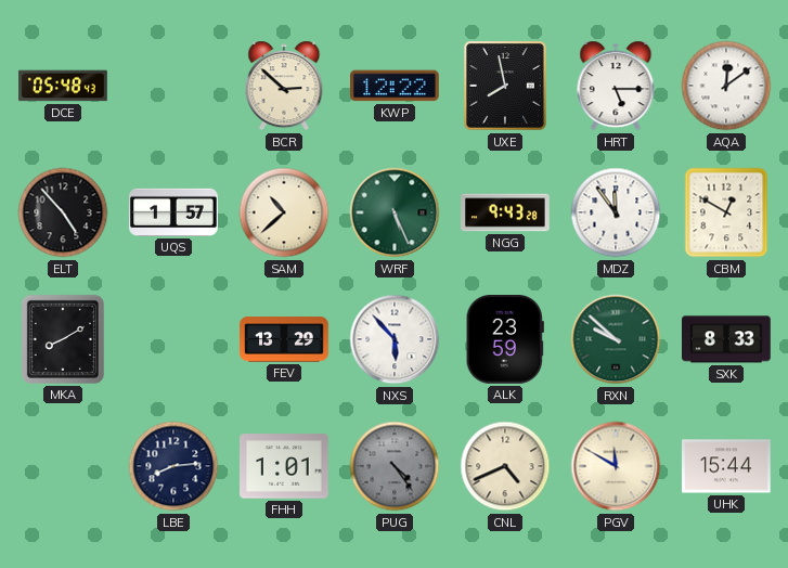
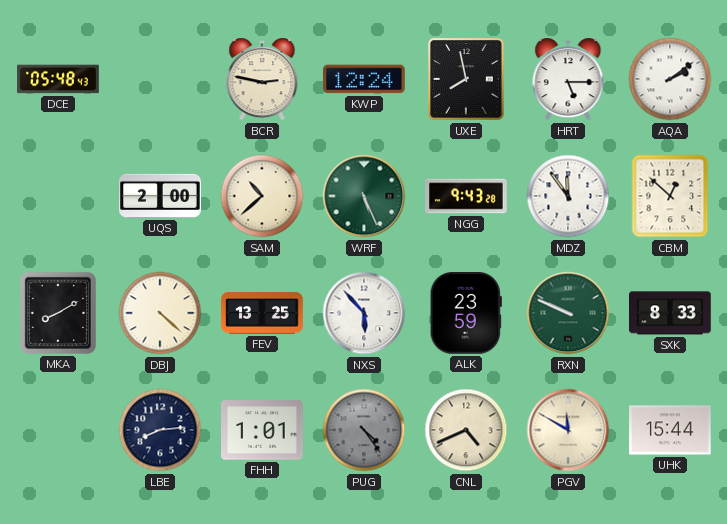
BCR: 2:52 -> 2:47 (262, 79)
KWP: 12:22 -> 12:24 (365, 79)
AQA: 12:09 -> 2:09 (670, 79)
ELT: 4:53 -> none (63, 212)
UQS: 1:57 -> 2:00 (160, 196)
CBM: 12:50 -> 12:52 (670, 196)
DBJ: none -> 4:22 (160, 313)
FEV: 13:29 -> 13:25 (262, 313)
RXN: 9:52 -> 9:49 (568, 313)
